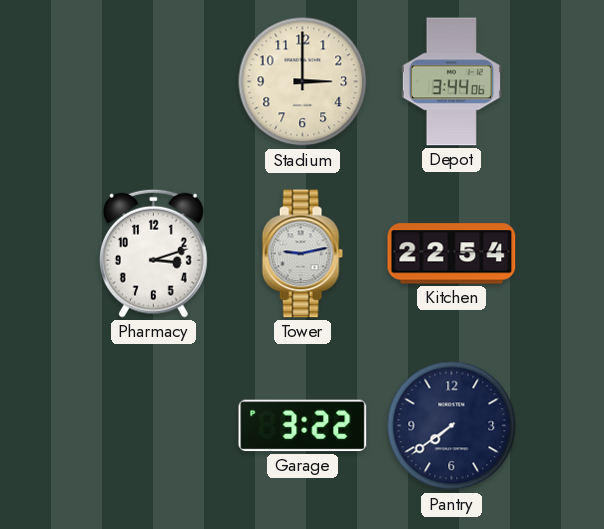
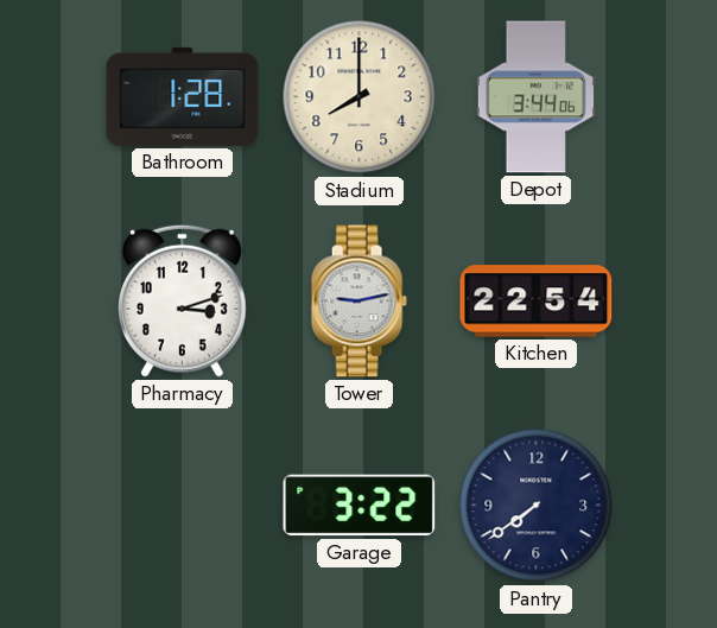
Bathroom: none -> 1:28 (183, 96)
Stadium: 3:00 -> 8:00 (360, 97)
